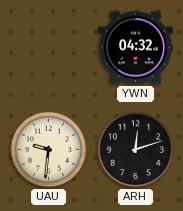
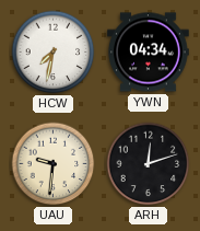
HCW: none -> 7:32 (54, 53)
YWN: 04:32 -> 04:34 (149, 53)
